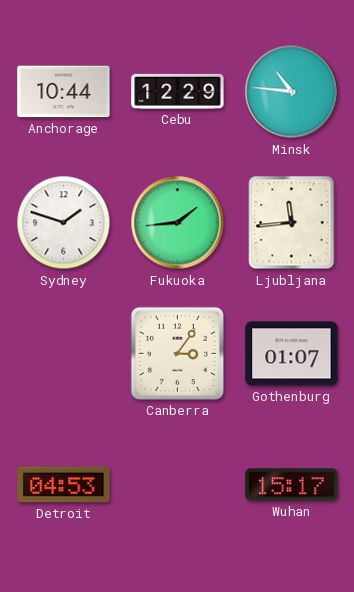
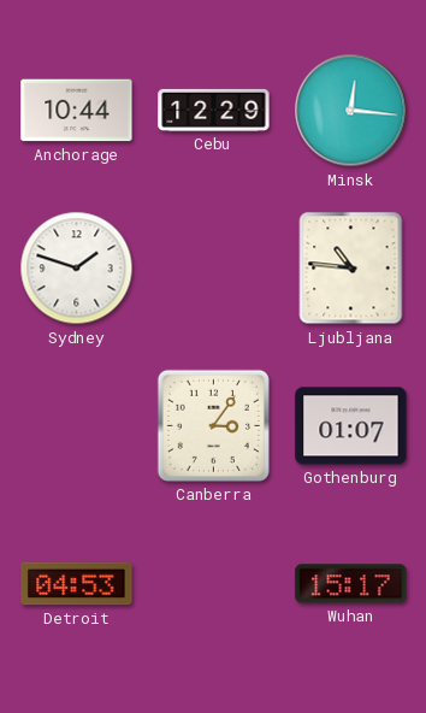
Minsk: 10:46 -> 12:16 (351, 111)
Fukuoka: 1:44 -> none (178, 223)
Ljubljana: 11:44 -> 10:46 (351, 269)
